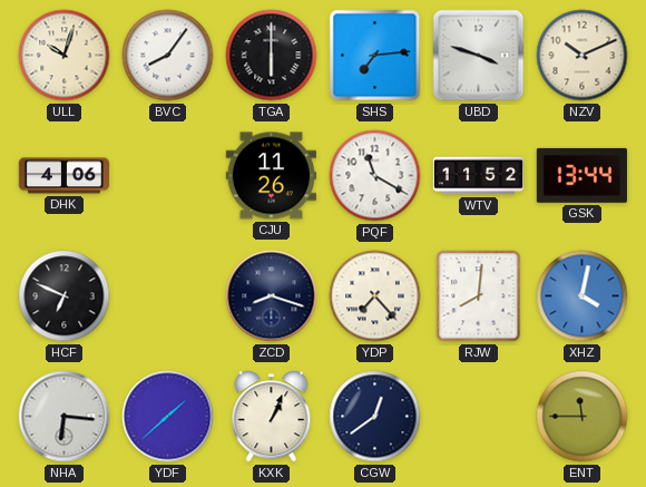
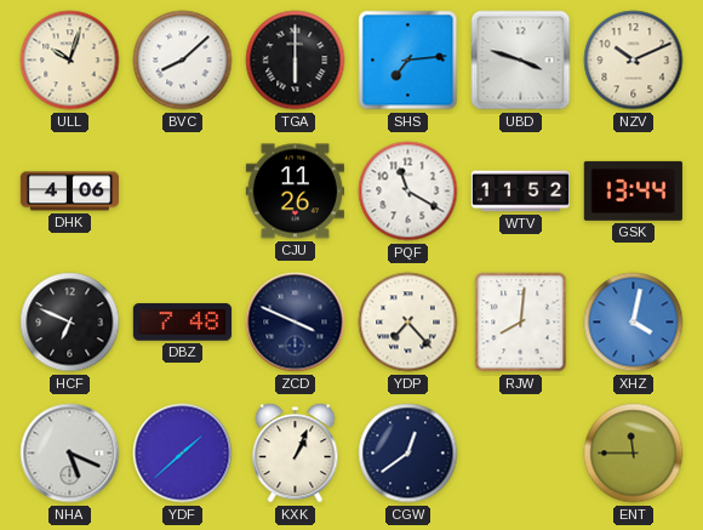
BVC: 8:06 -> 8:08 (183, 61)
DBZ: none -> 7:48 (182, 323)
ZCD: 8:18 -> 3:49 (296, 323)
NHA: 6:16 -> 5:19 (70, 454)
